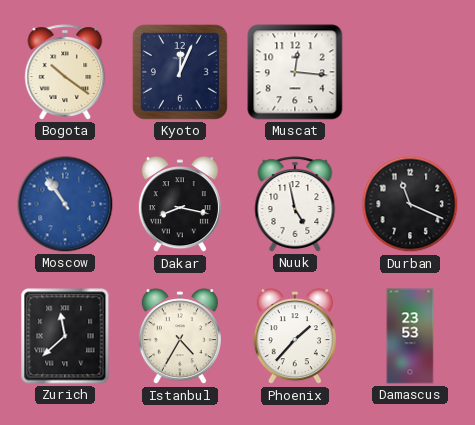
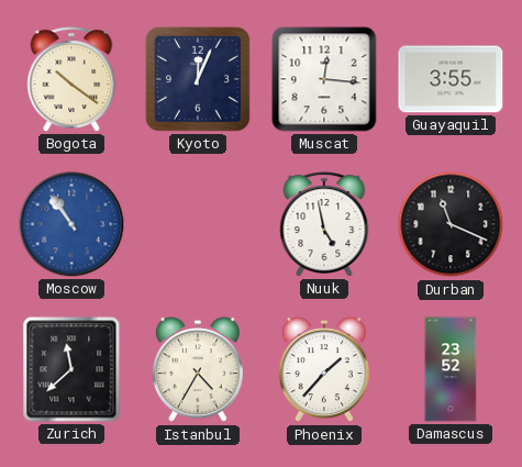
Guayaquil: none -> 3:55 (451, 79)
Dakar: 8:17 -> none (180, 205)
Damascus: 23:53 -> 23:52 (451, 369)
